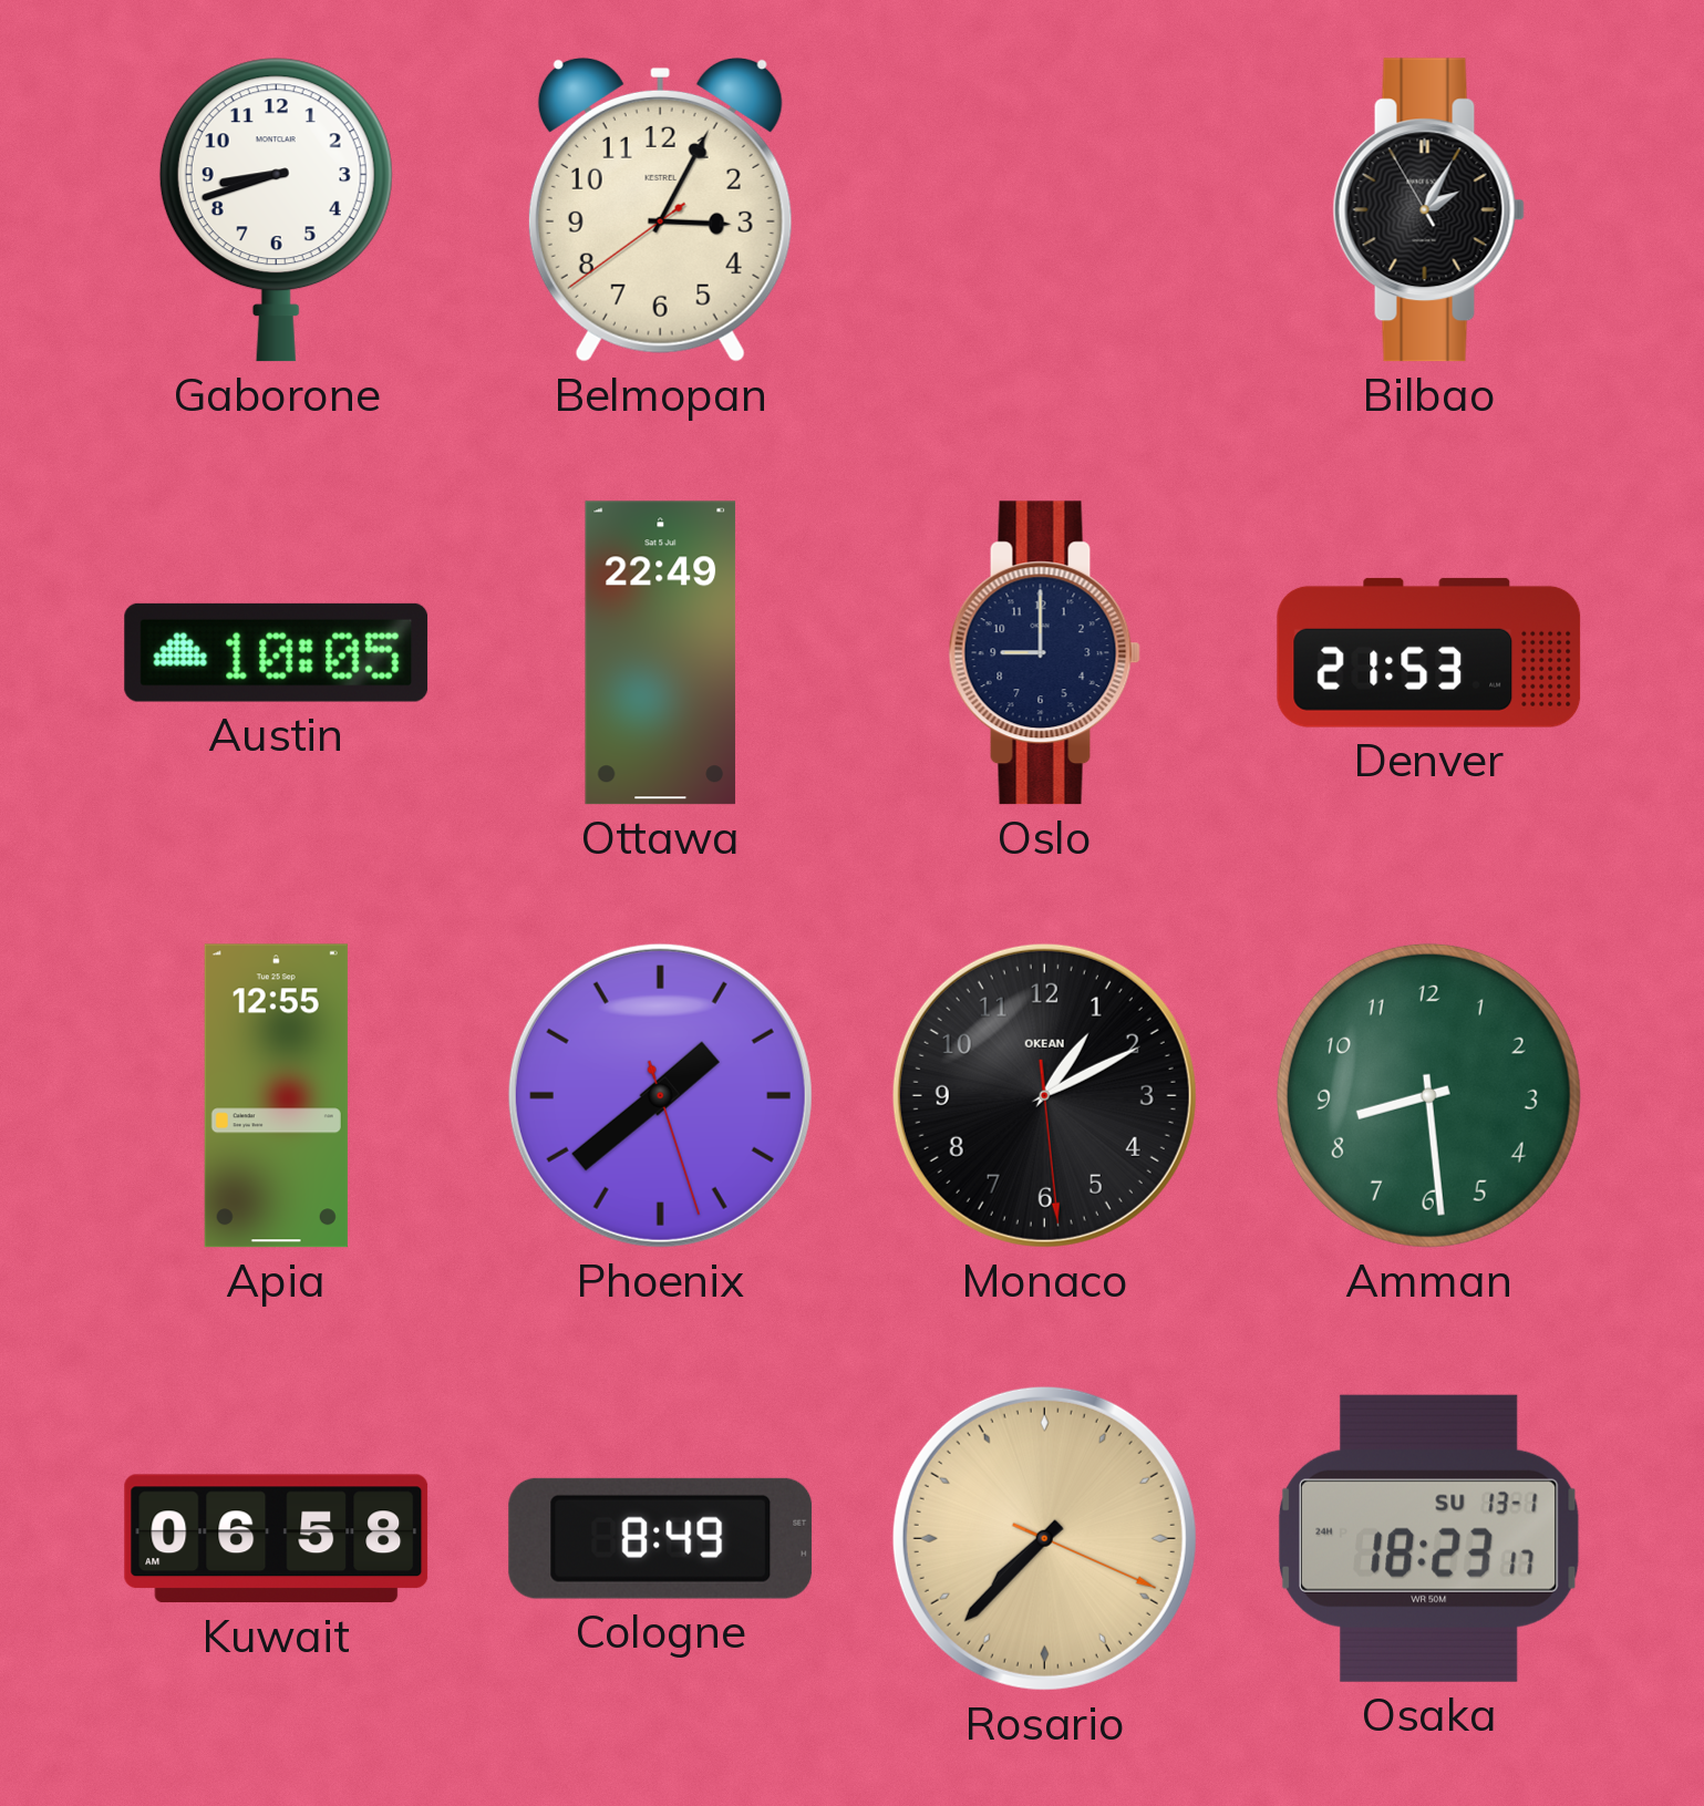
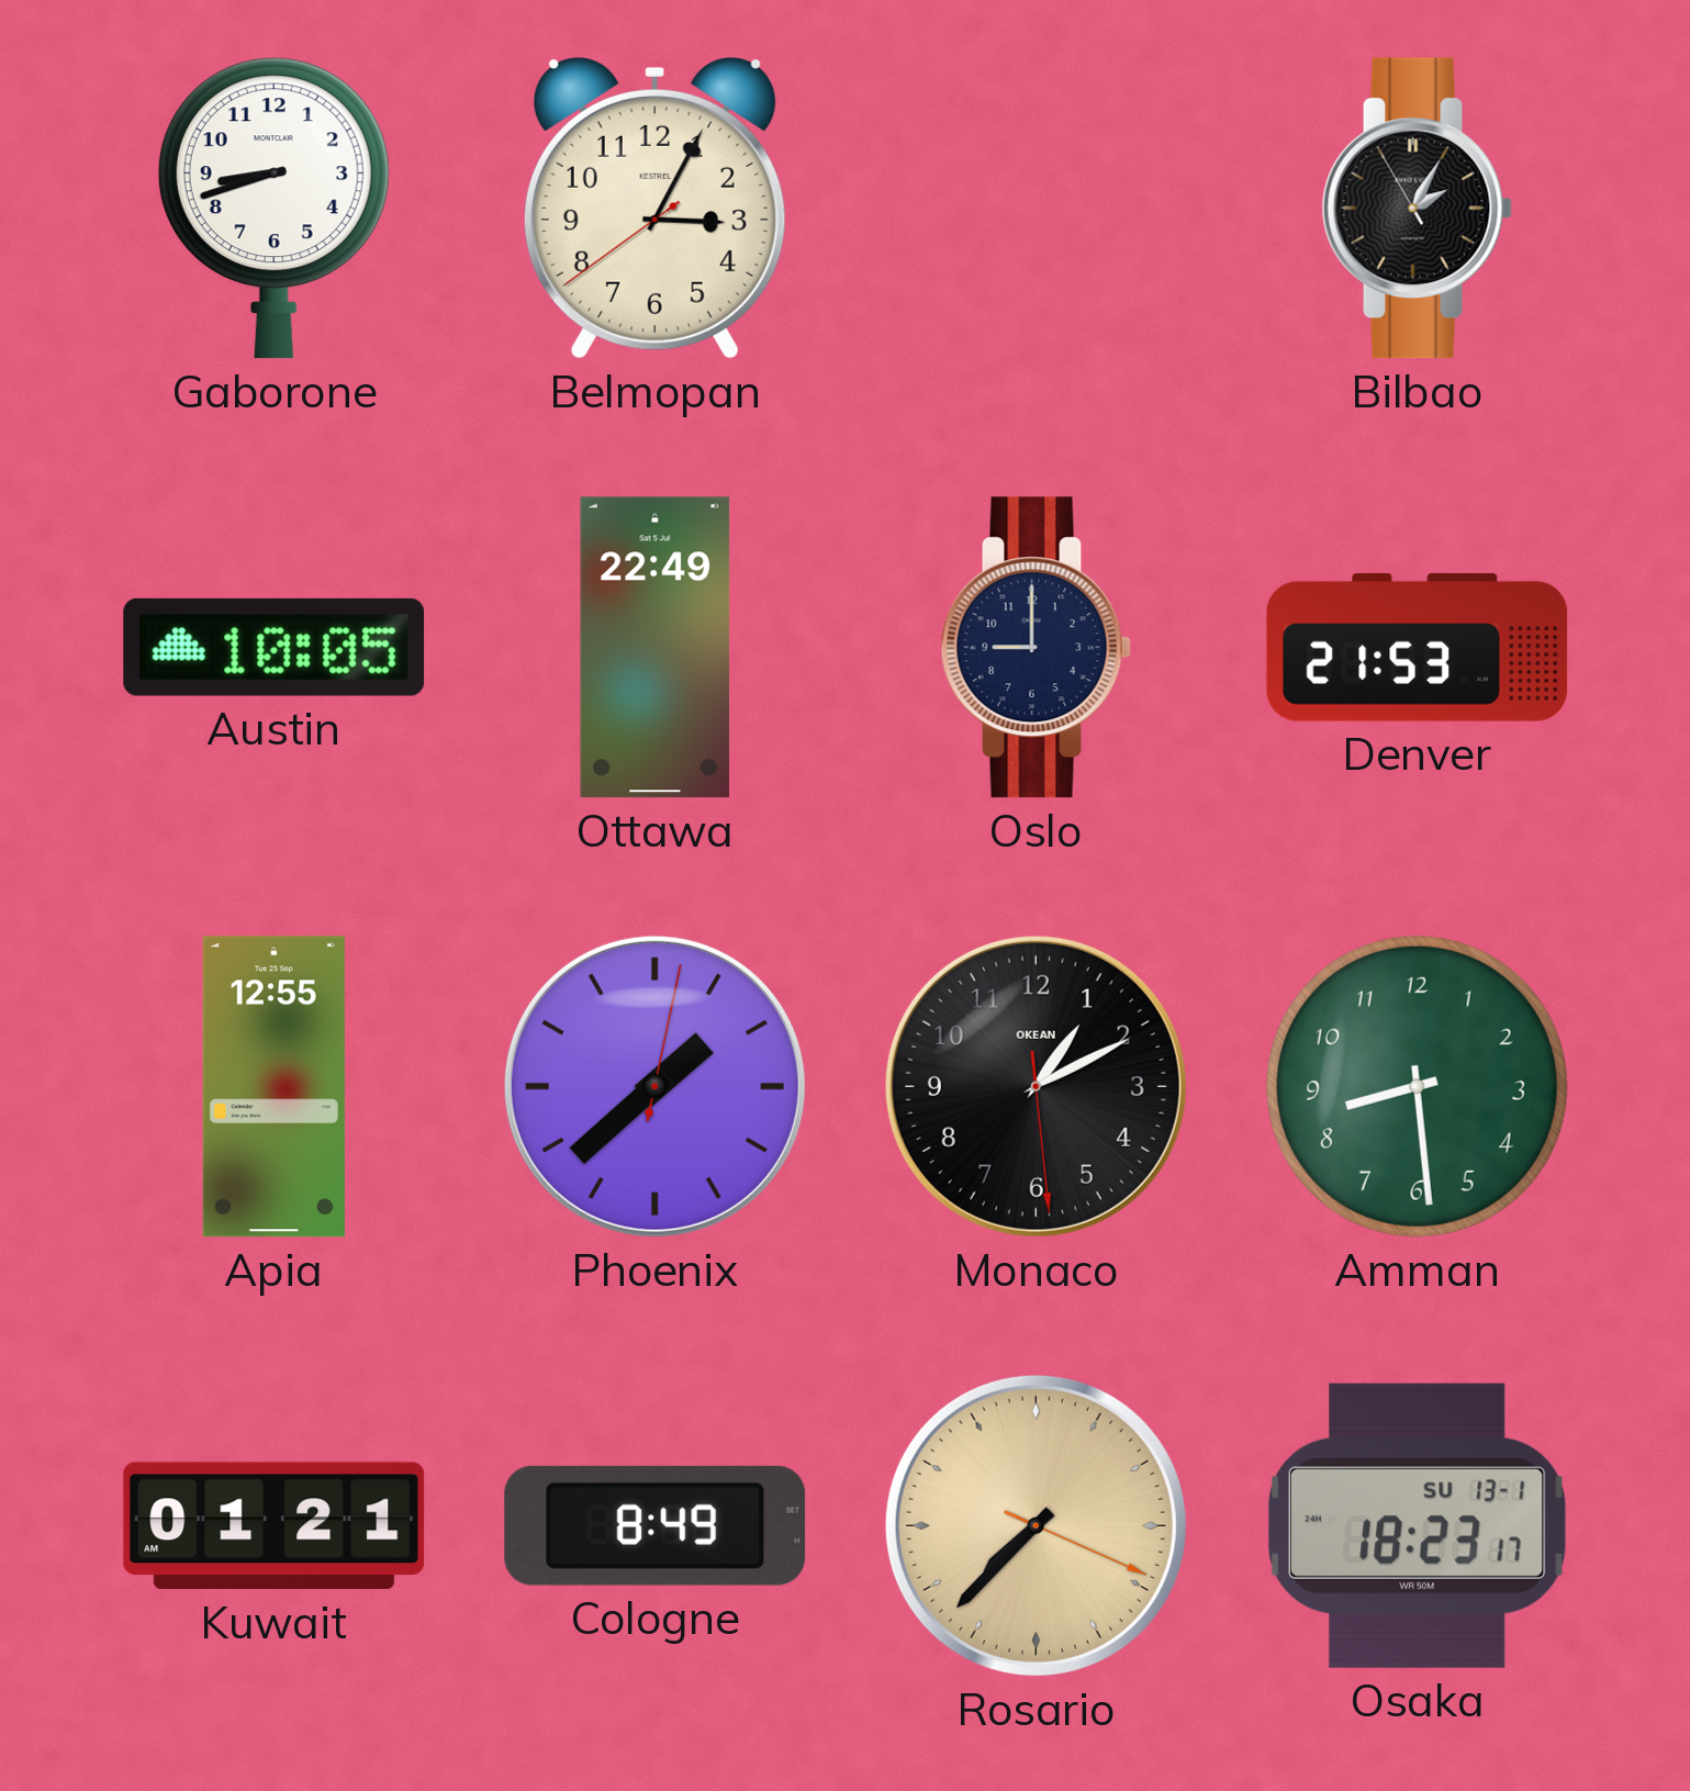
Phoenix: 1:38:27 -> 1:38:02 (654, 1086)
Kuwait: 06:58 -> 01:21 (275, 1526)
